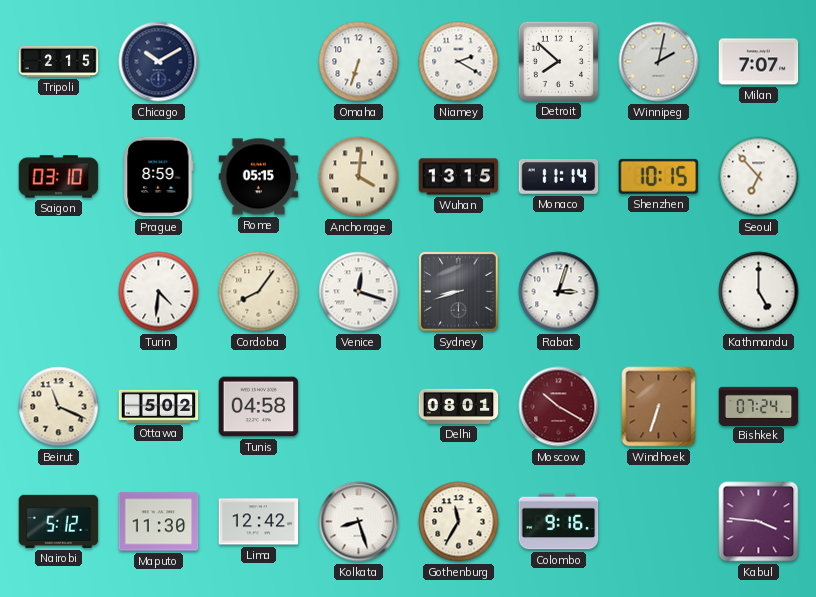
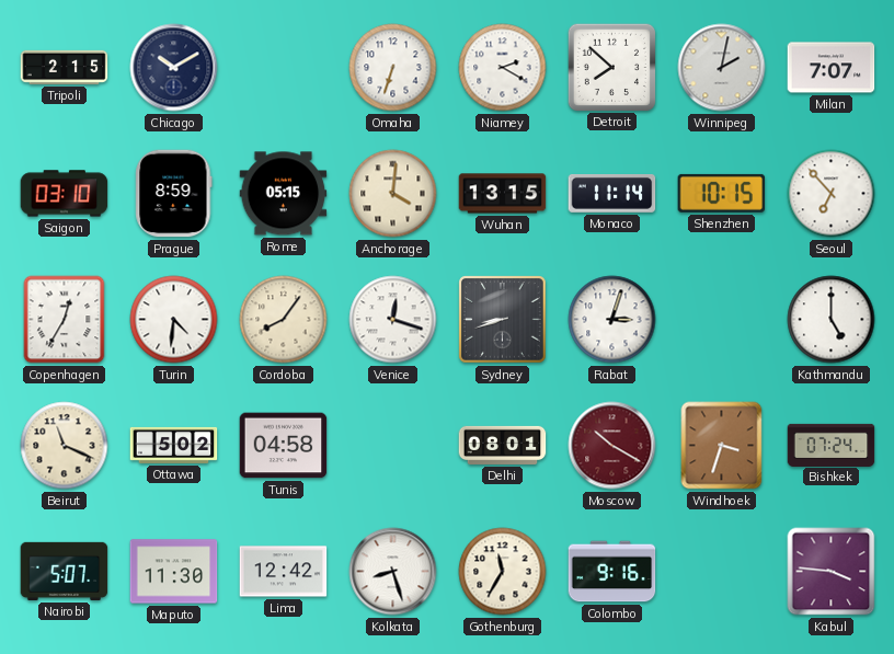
Copenhagen: none -> 12:35 (65, 320)
Windhoek: 6:33 -> 3:33 (722, 446)
Nairobi: 5:12 -> 5:07 (65, 571)
